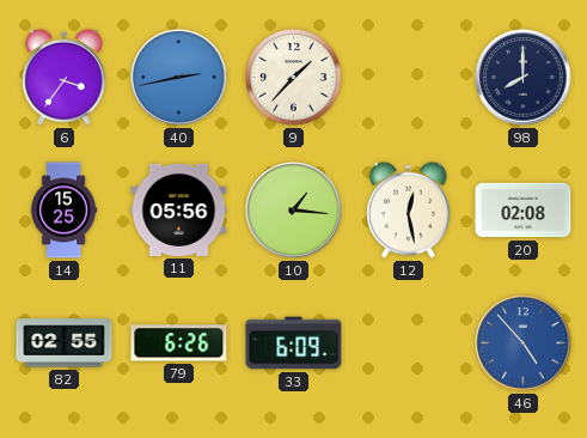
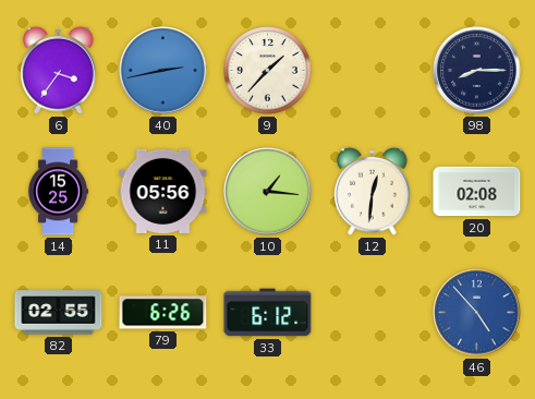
98: 8:00 -> 8:15 (477, 71)
12: 12:28 -> 12:31 (373, 191)
33: 6:09 -> 6:12 (268, 313)
